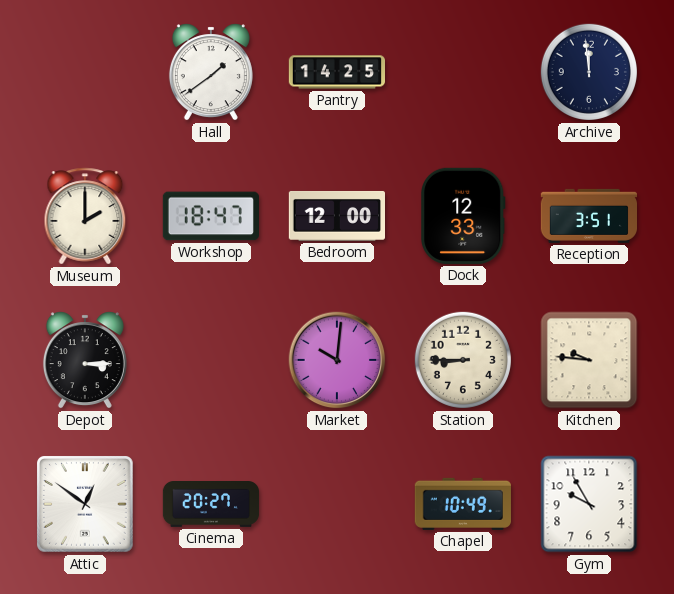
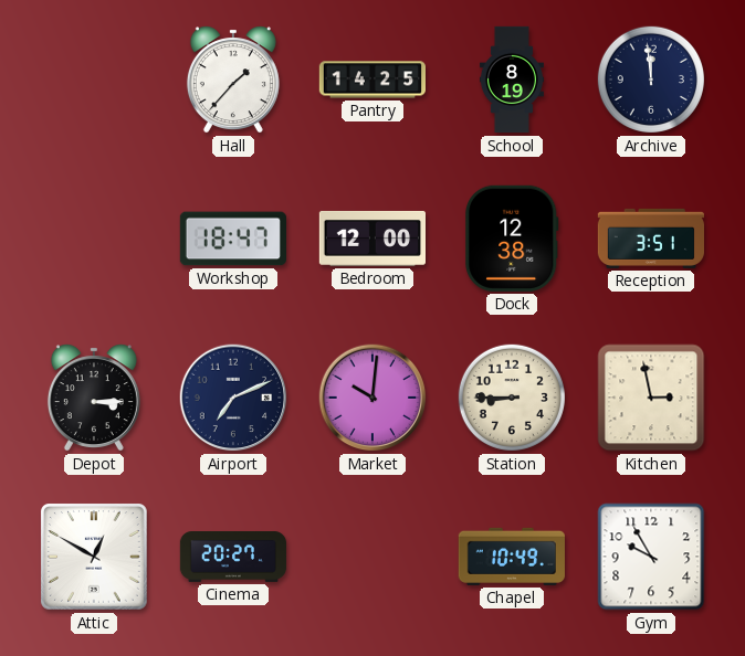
Hall: 1:39 -> 1:37 (233, 80)
School: none -> 8:19 (512, 80)
Museum: 2:00 -> none (85, 216)
Dock: 12:33 -> 12:38 (512, 239)
Airport: none -> 7:11 (233, 398)
Kitchen: 9:46 -> 2:58 (651, 398)
Attic: 12:51 -> 12:50 (95, 558)
